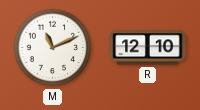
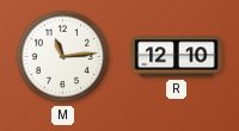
M: 11:11 -> 11:14 (63, 57)
